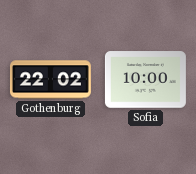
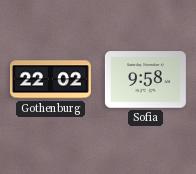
Sofia: 10:00 -> 9:58 (145, 80)
